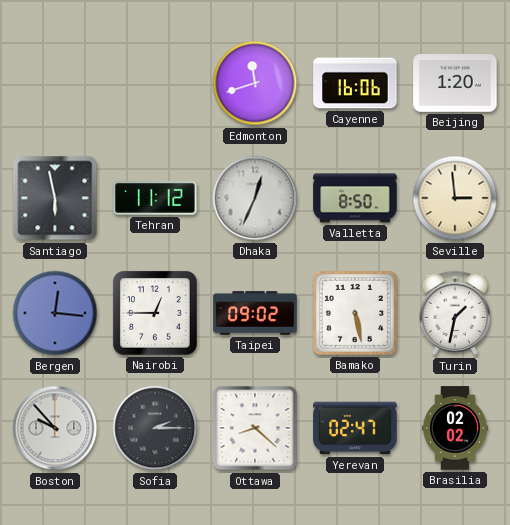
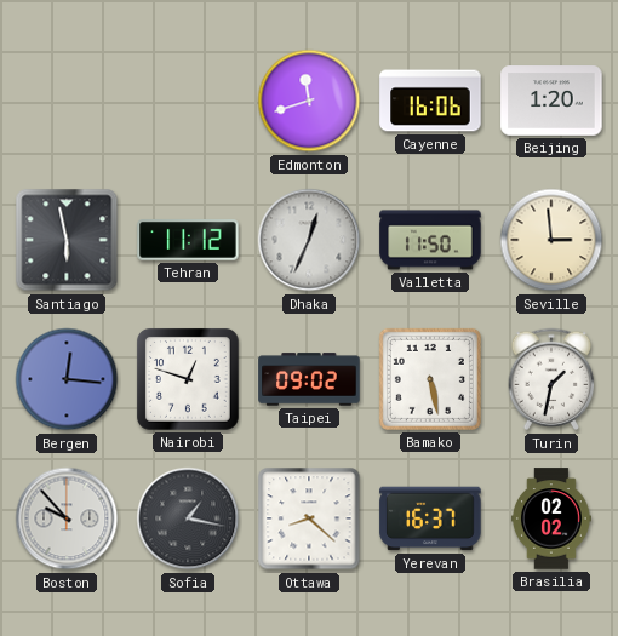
Valletta: 8:50 -> 11:50 (430, 240)
Nairobi: 12:45 -> 12:48 (188, 379)
Sofia: 2:15 -> 1:17 (188, 518)
Yerevan: 02:47 -> 16:37 (430, 518)
